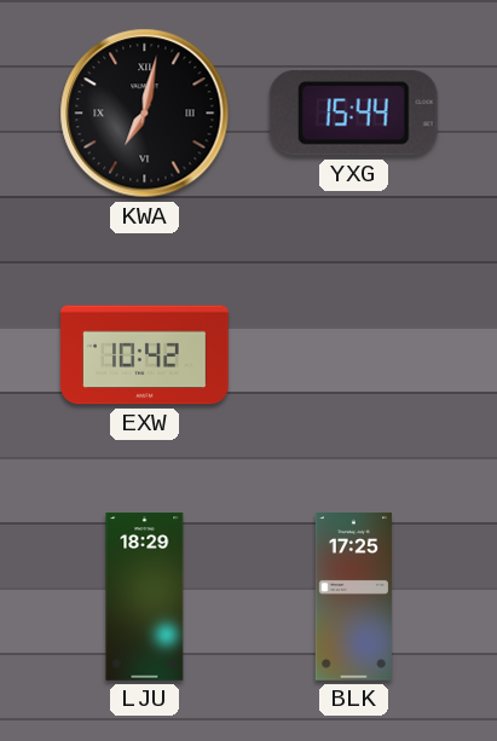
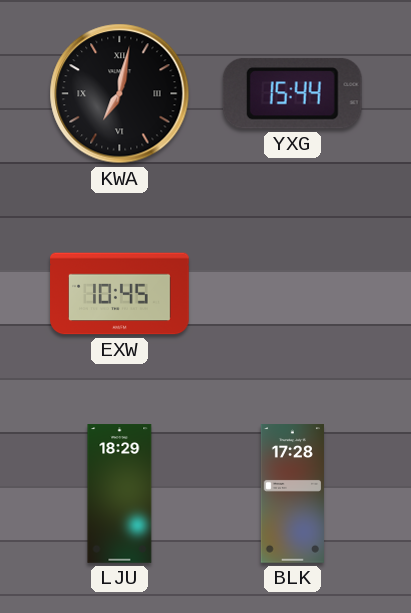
EXW: 10:42 -> 10:45 (120, 294)
BLK: 17:25 -> 17:28 (292, 494)
